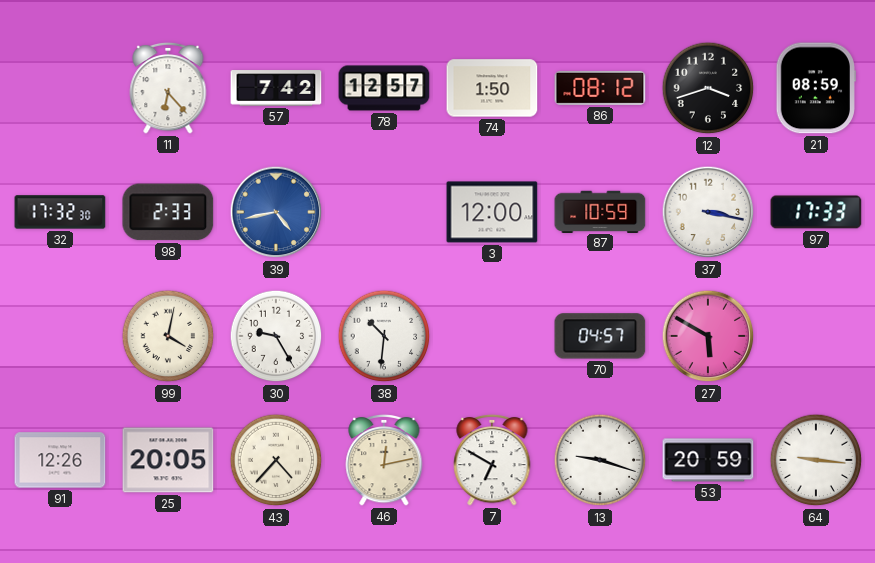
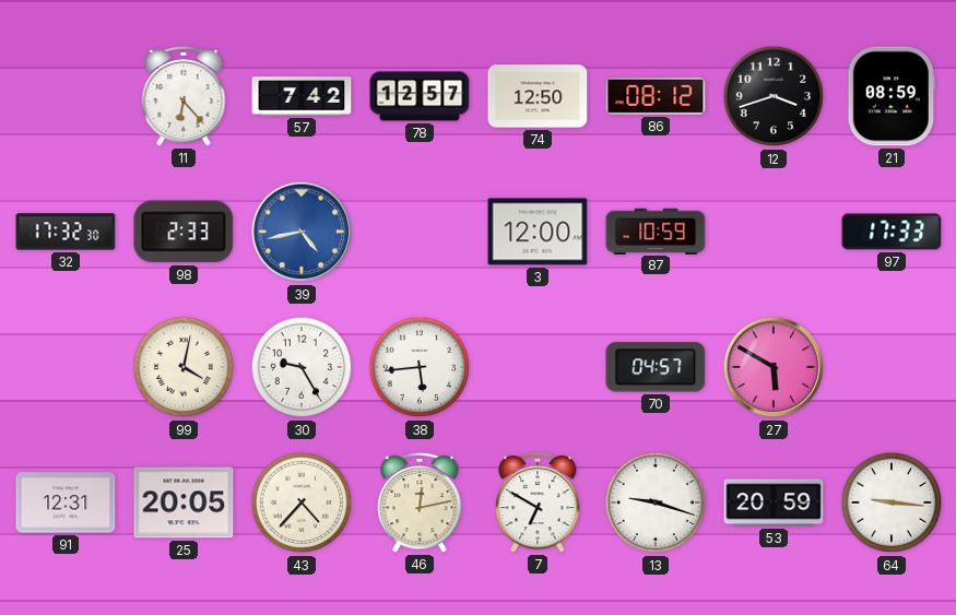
74: 1:50 -> 12:50 (538, 96)
37: 3:17 -> none (708, 212)
38: 10:31 -> 5:44 (420, 367)
91: 12:26 -> 12:31 (66, 502)
